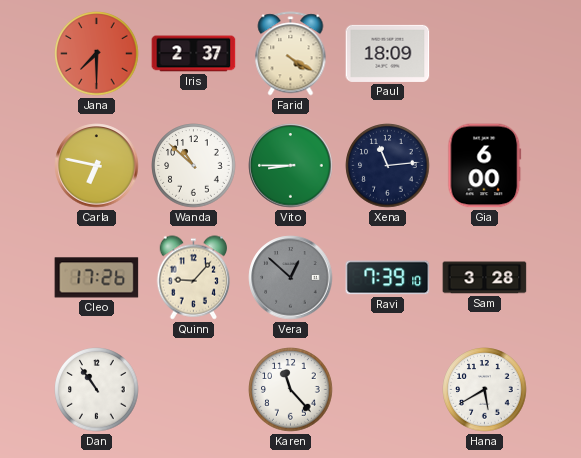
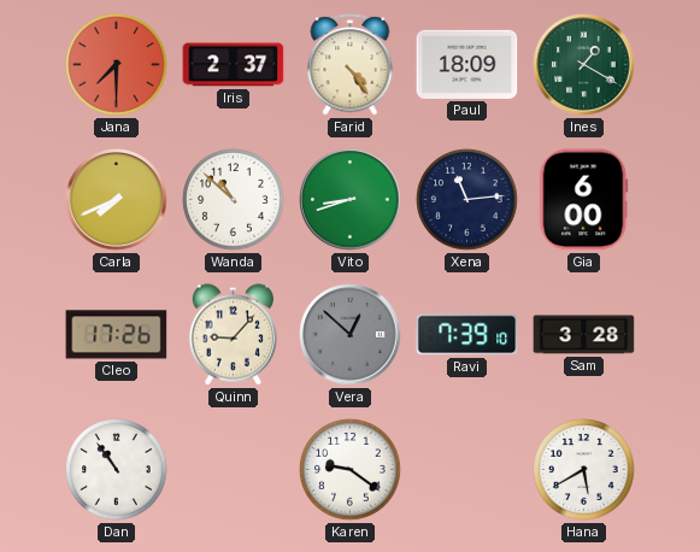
Farid: 4:20 -> 4:24 (351, 65)
Ines: none -> 1:20 (584, 65)
Carla: 6:47 -> 7:41 (117, 200)
Vito: 8:45 -> 8:42 (351, 200)
Karen: 11:23 -> 9:21 (351, 470)
